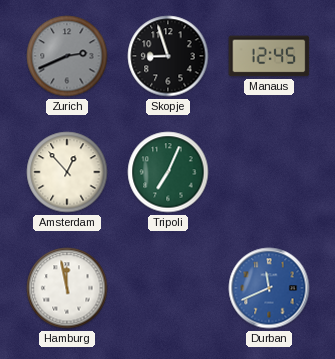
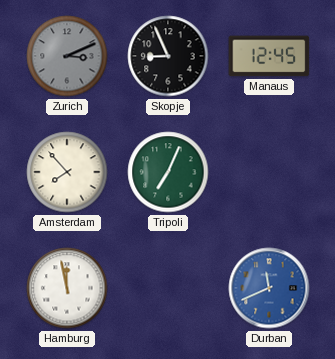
Zurich: 2:41 -> 3:11 (67, 56)
Skopje: 8:57 -> 8:56 (168, 56)
Amsterdam: 12:53 -> 7:53 (67, 172)
